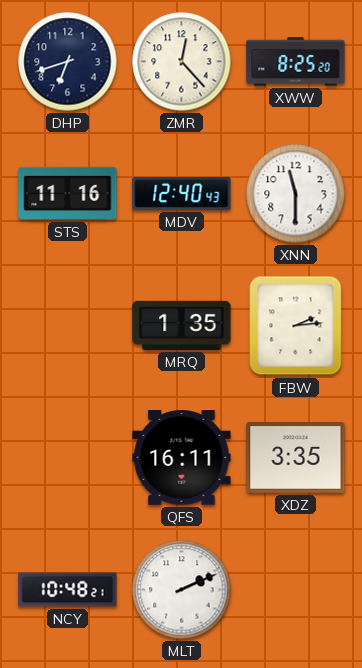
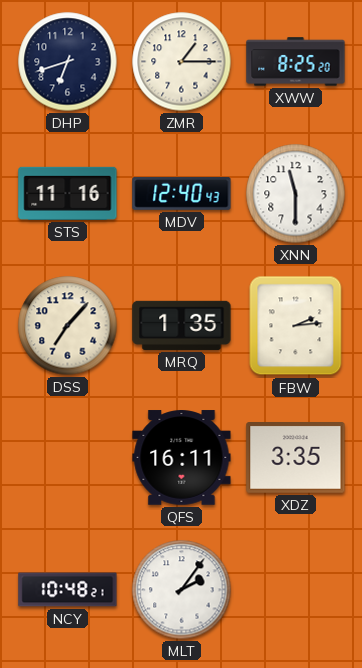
ZMR: 12:23 -> 1:15 (182, 62)
DSS: none -> 7:07 (68, 326)
MLT: 2:11 -> 2:06 (182, 590)
